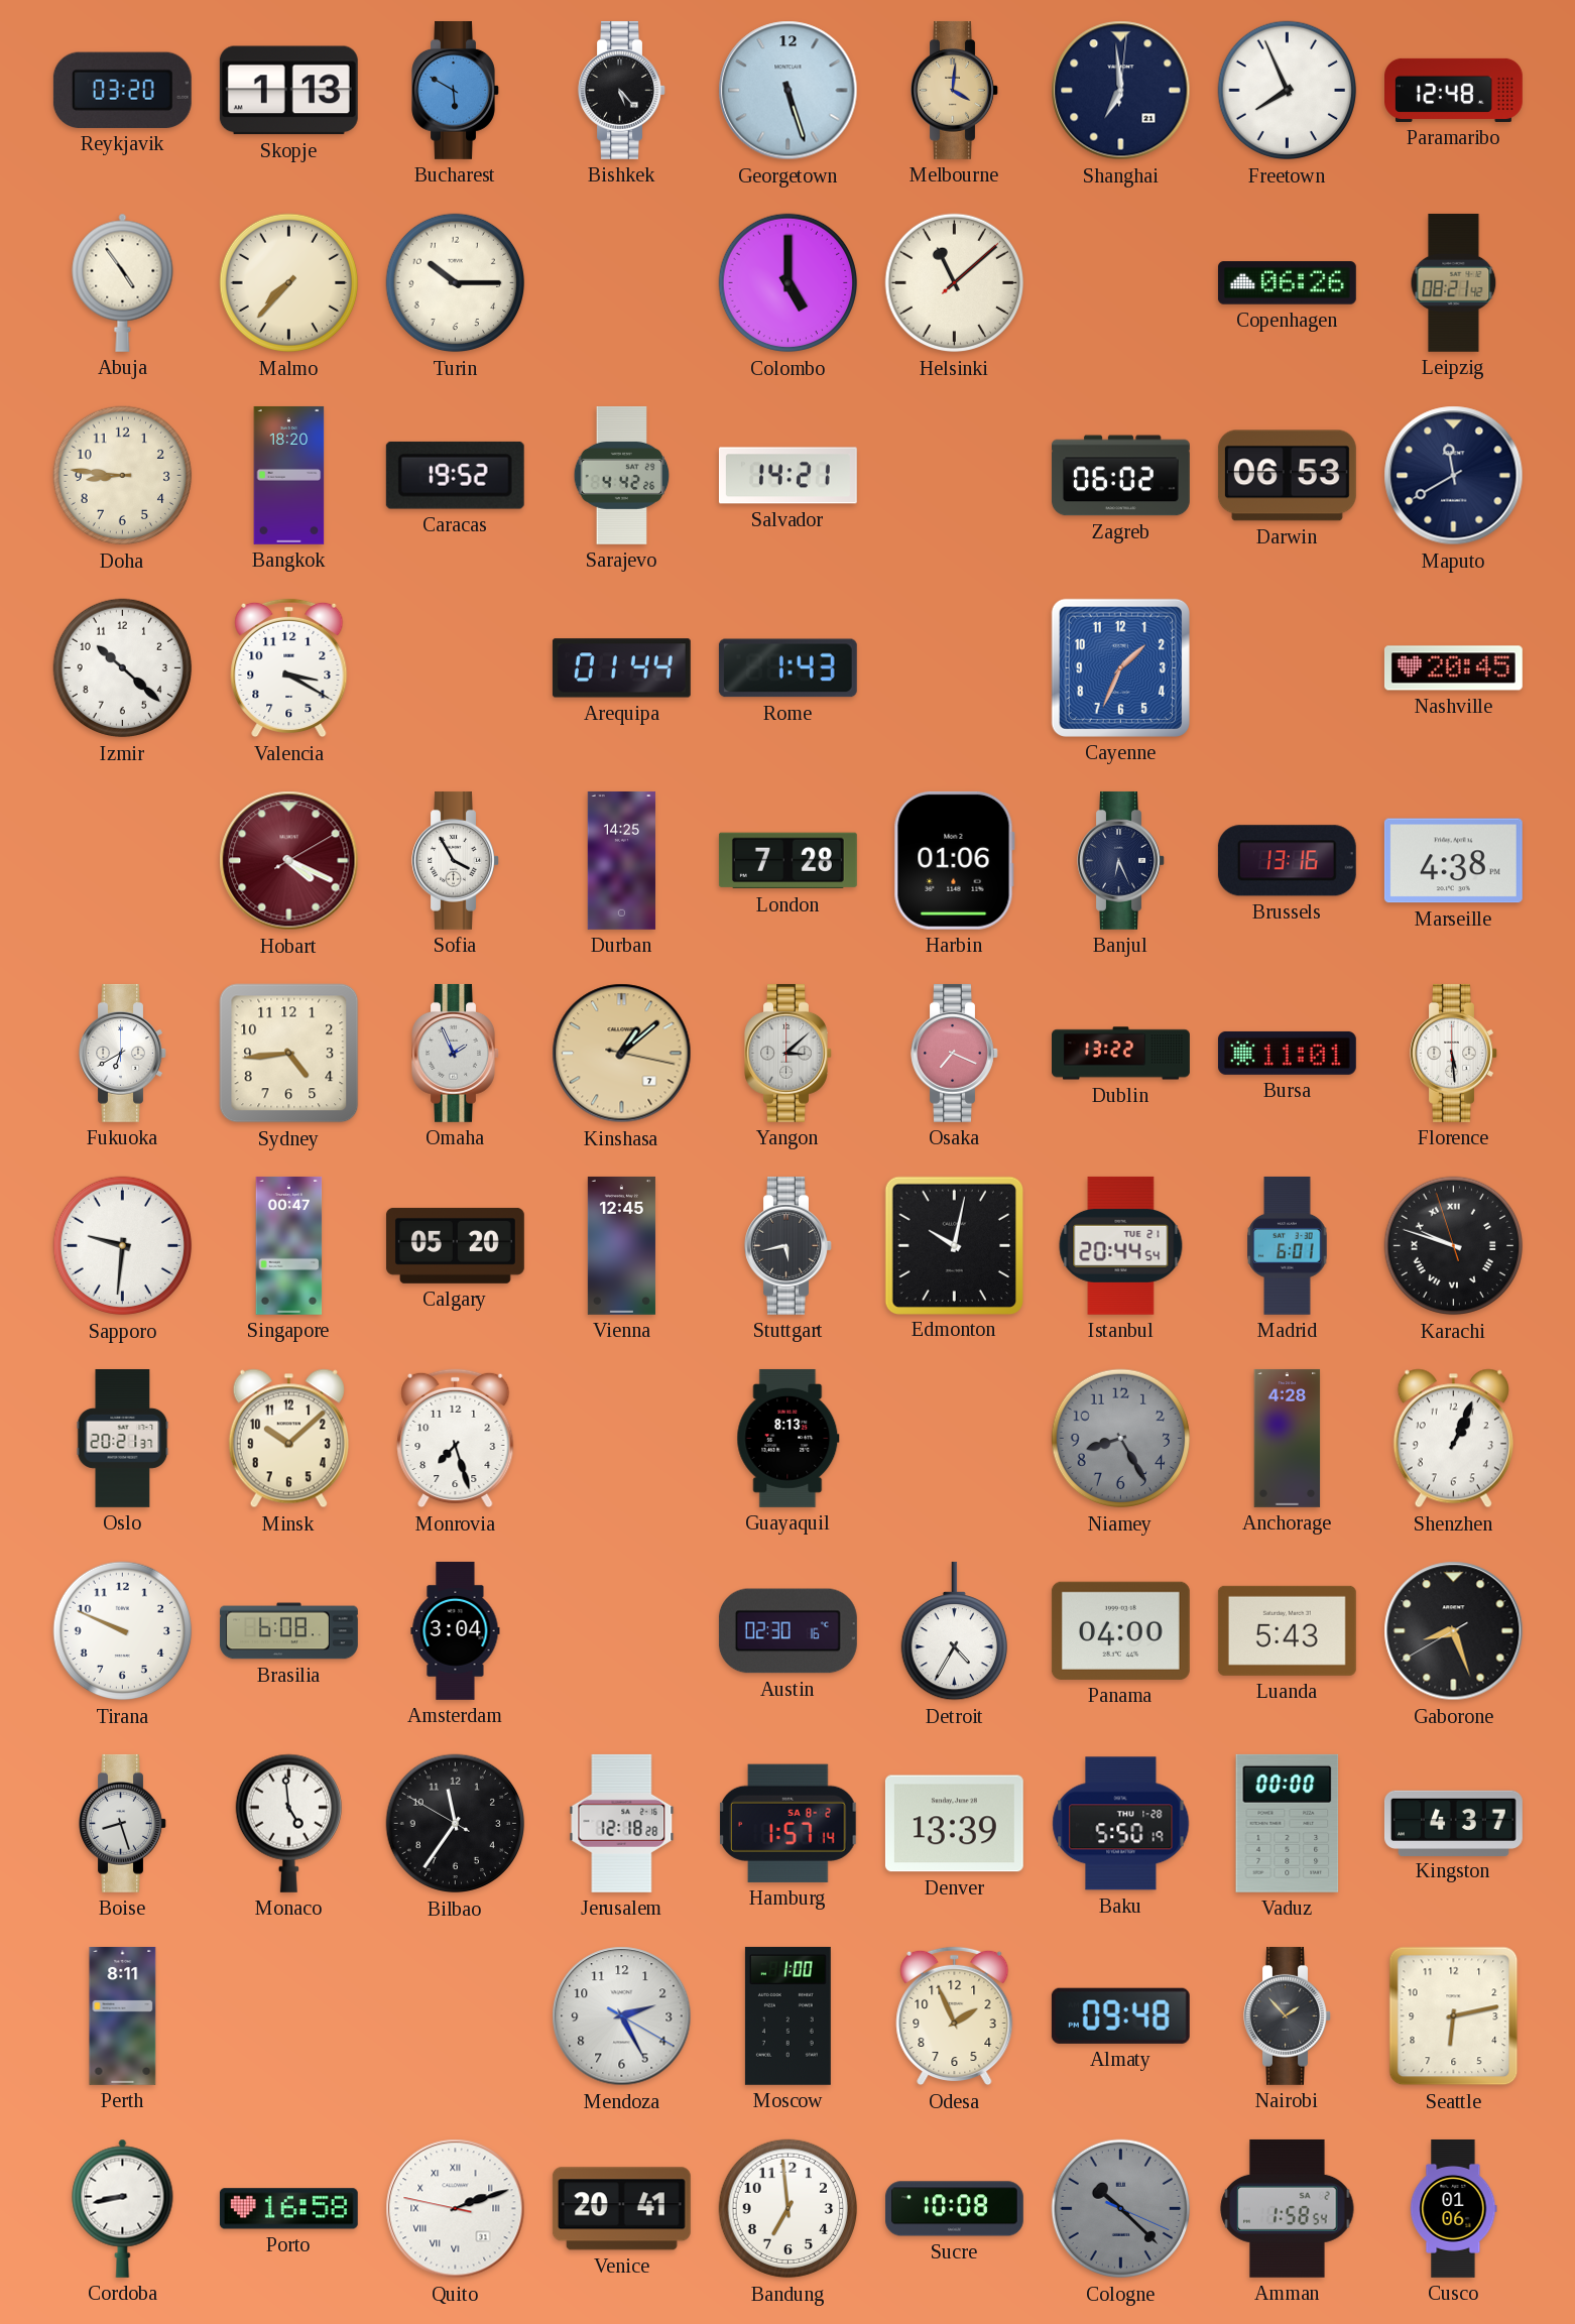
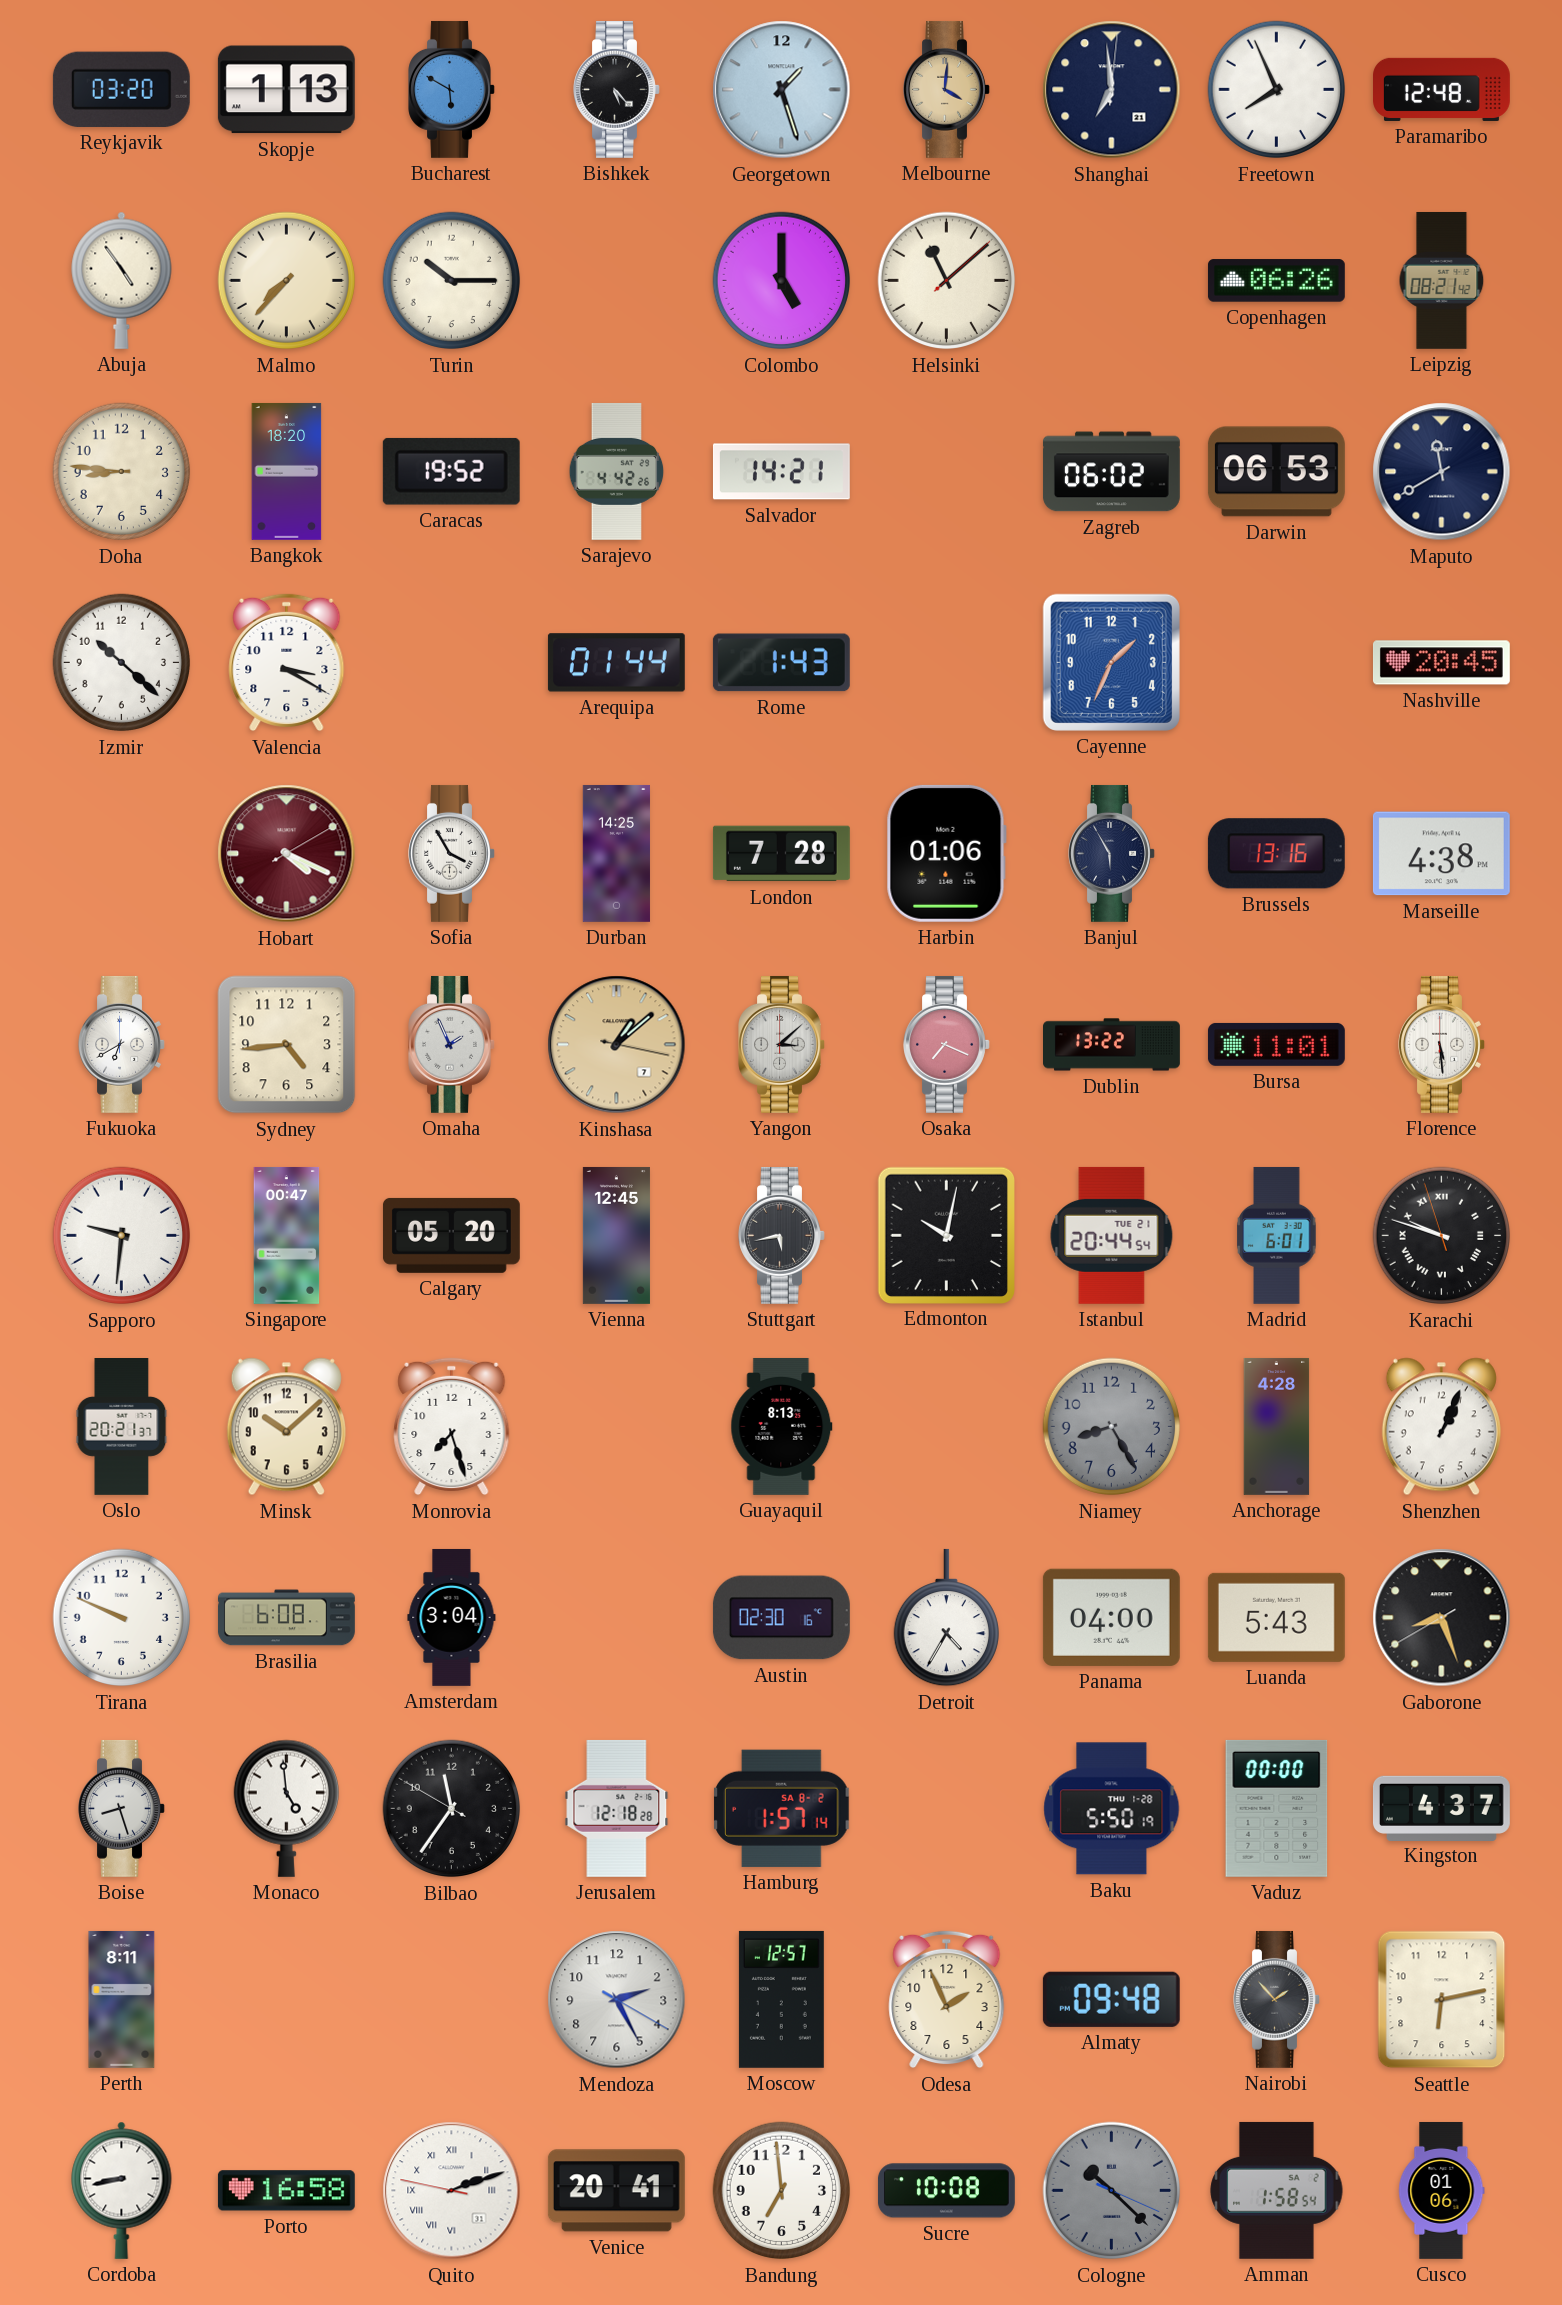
Georgetown: 5:27 -> 1:27 (782, 90)
Banjul: 6:26 -> 5:55 (1112, 853)
Denver: 13:39 -> none (954, 1824)
Moscow: 1:00 -> 12:57 (781, 1999)
